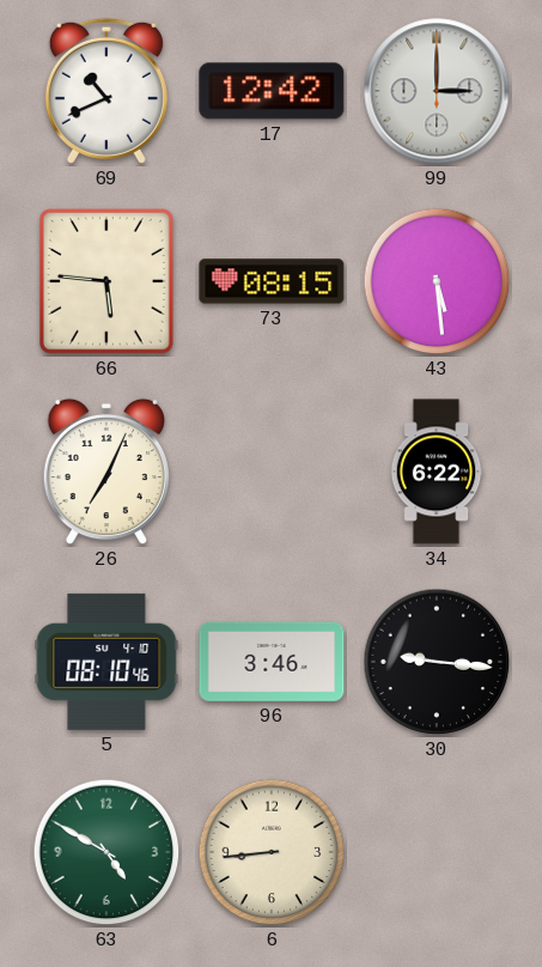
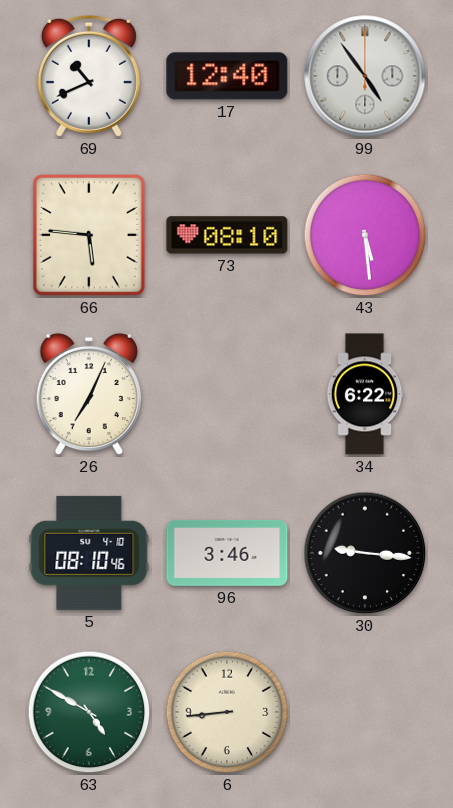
17: 12:42 -> 12:40 (227, 76)
99: 3:00 -> 4:54 (365, 76)
73: 08:15 -> 08:10 (227, 235)
